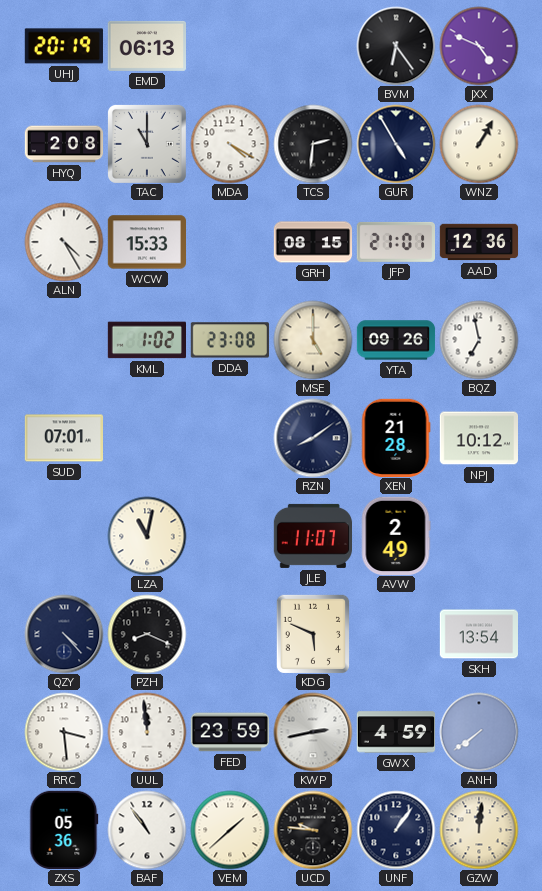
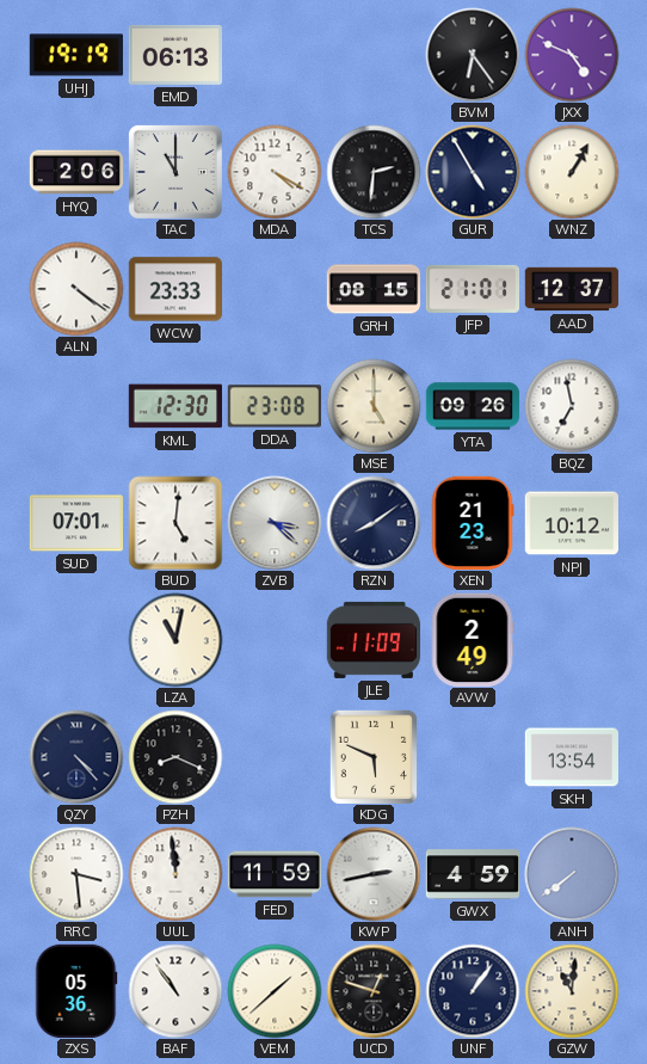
UHJ: 20:19 -> 19:19 (76, 55)
HYQ: 2:08 -> 2:06 (76, 172)
ALN: 4:25 -> 4:21 (76, 289)
WCW: 15:33 -> 23:33 (174, 289)
AAD: 12:36 -> 12:37 (572, 289)
KML: 1:02 -> 12:30 (174, 406)
BUD: none -> 5:01 (175, 523)
ZVB: none -> 3:22 (275, 523)
XEN: 21:28 -> 21:23 (473, 522)
JLE: 11:07 -> 11:09 (372, 640)
FED: 23:59 -> 11:59 (275, 874)
UCD: 9:46 -> 12:48 (374, 991)
GZW: 12:01 -> 11:01 (572, 991)
